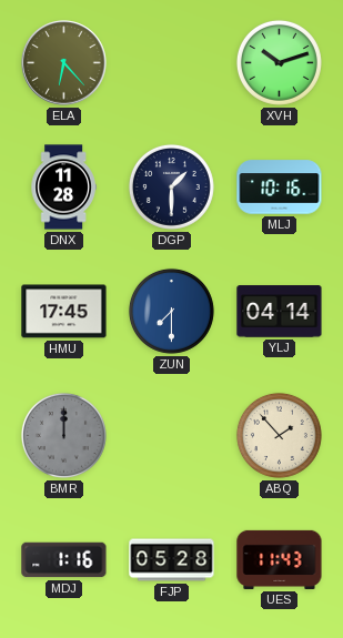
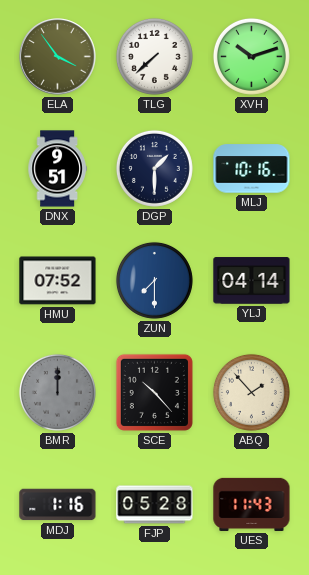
ELA: 6:23 -> 3:54 (58, 57)
TLG: none -> 7:38 (154, 56)
DNX: 11:28 -> 9:51 (57, 169)
HMU: 17:45 -> 07:52 (58, 281)
SCE: none -> 10:23 (154, 392)
